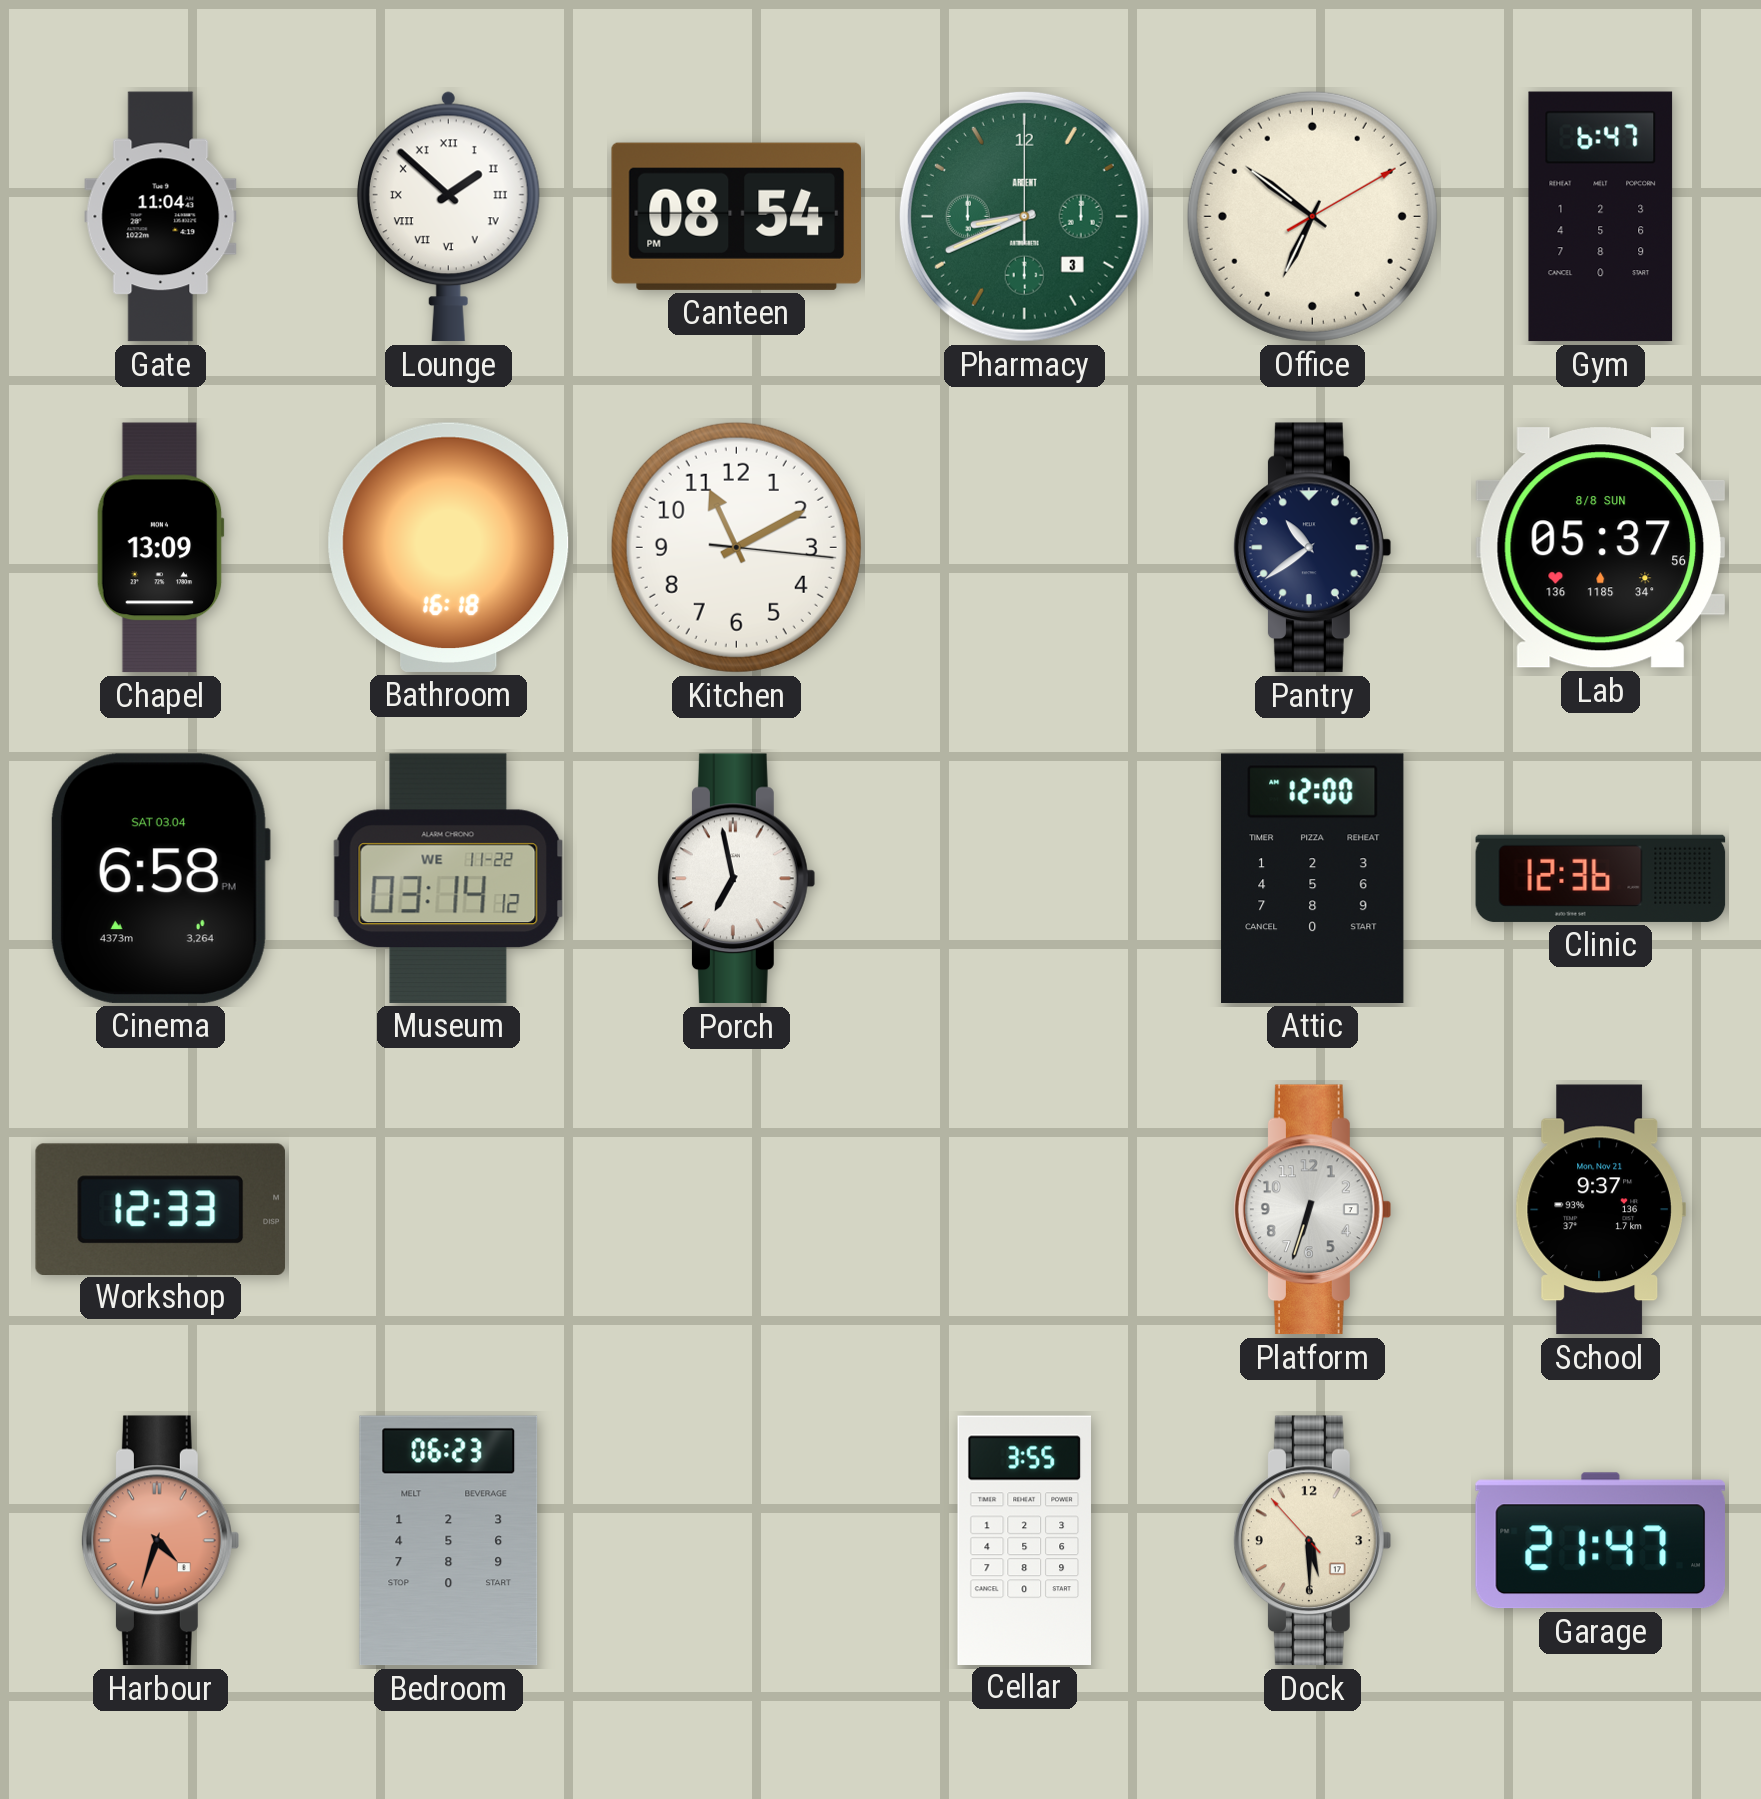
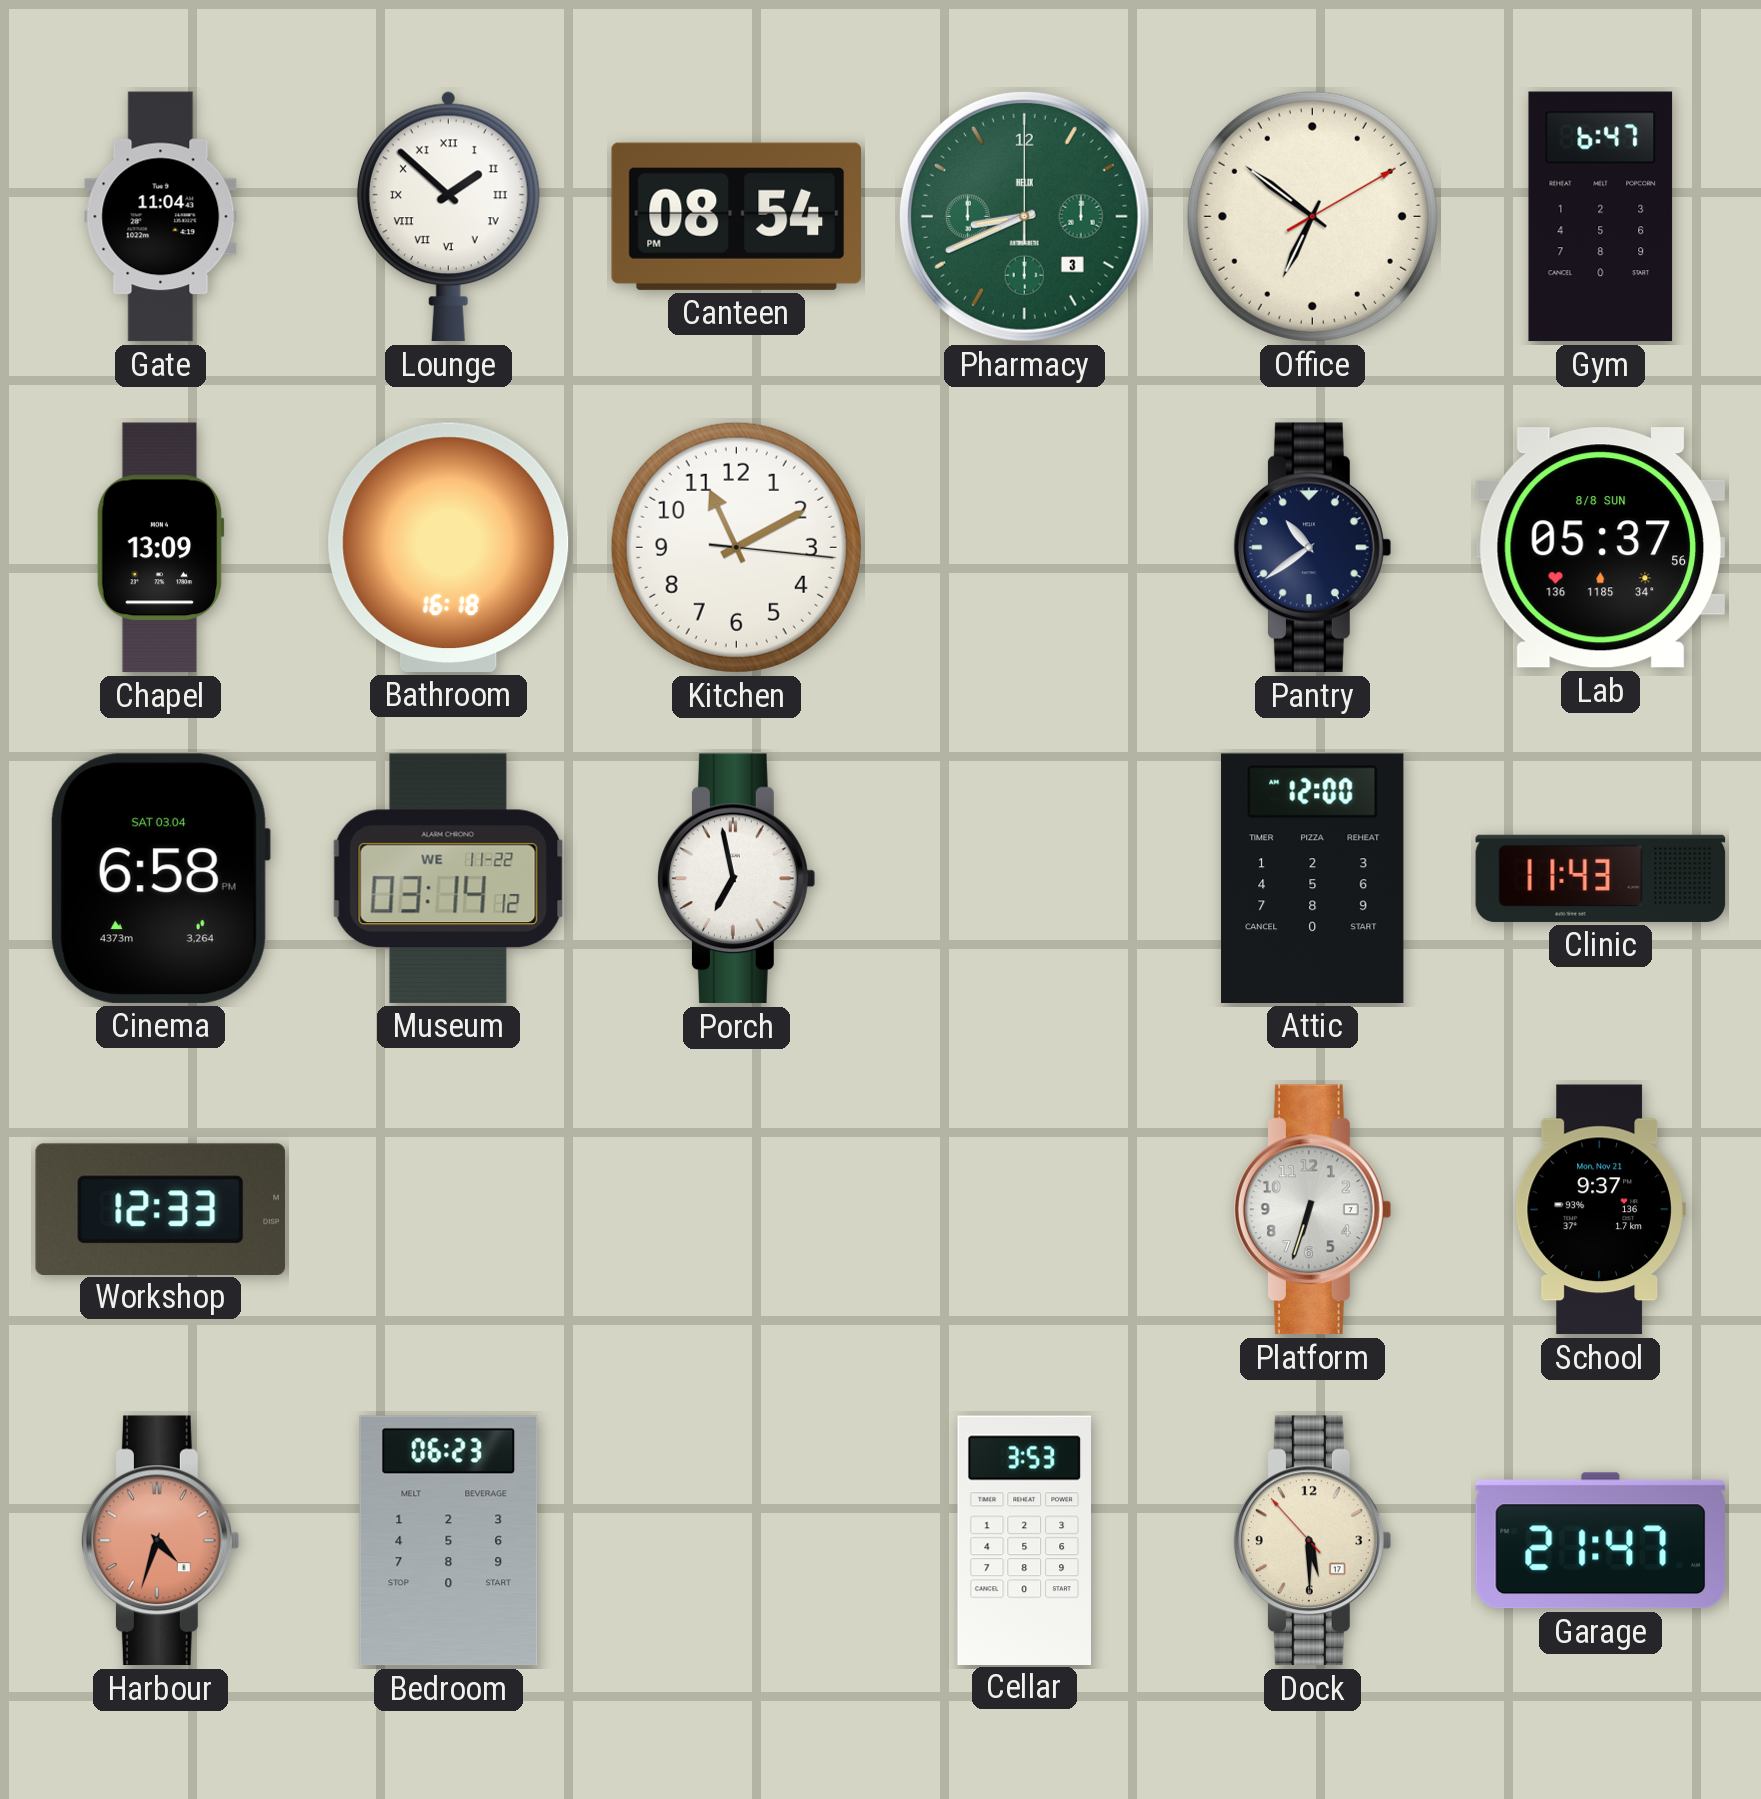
Pharmacy brand: ARDENT -> HELIX (1024, 216)
Clinic: 12:36 -> 11:43 (1601, 878)
Cellar: 3:55 -> 3:53 (1024, 1540)
